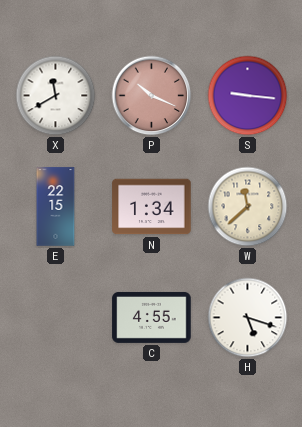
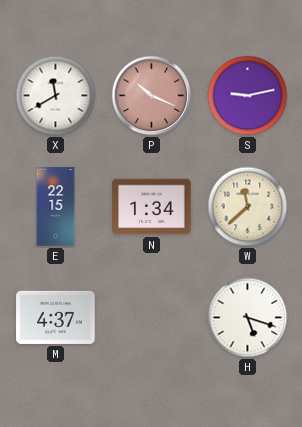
S: 9:16 -> 9:13 (248, 96)
M: none -> 4:37 (56, 317)
C: 4:55 -> none (152, 317)
